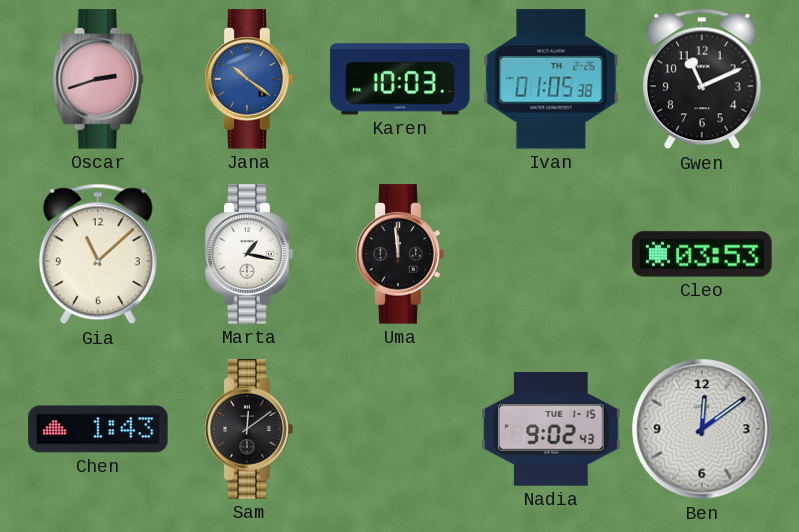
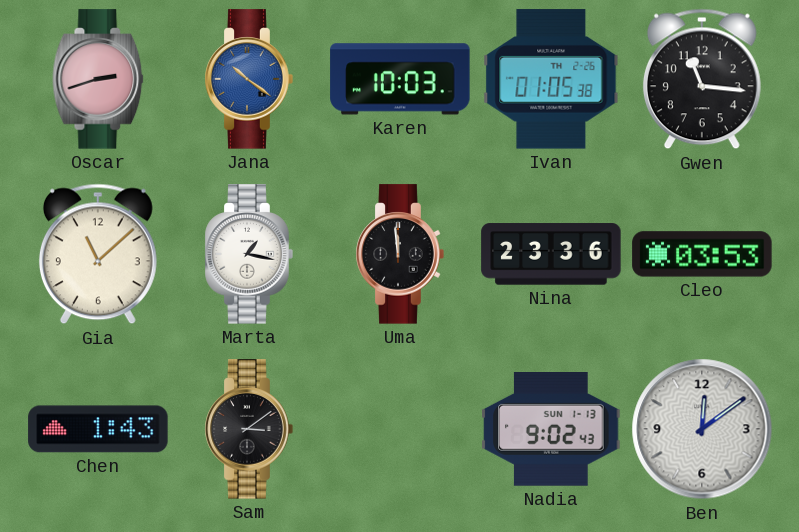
Gwen: 11:11 -> 11:16 (702, 79)
Nina: none -> 23:36 (551, 254)
Sam: 12:09 -> 3:09 (249, 429)
Nadia date: TUE 1-15 -> SUN 1-13 (551, 430)
